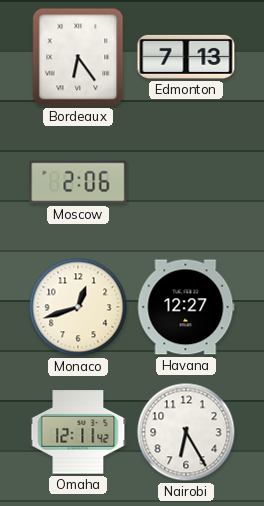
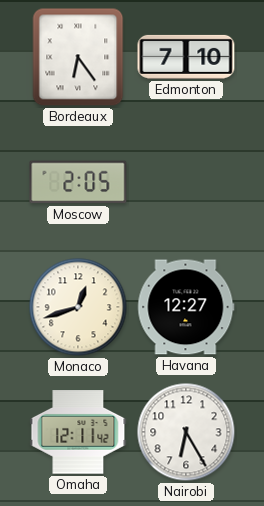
Edmonton: 7:13 -> 7:10 (186, 57)
Moscow: 2:06 -> 2:05 (78, 182)
